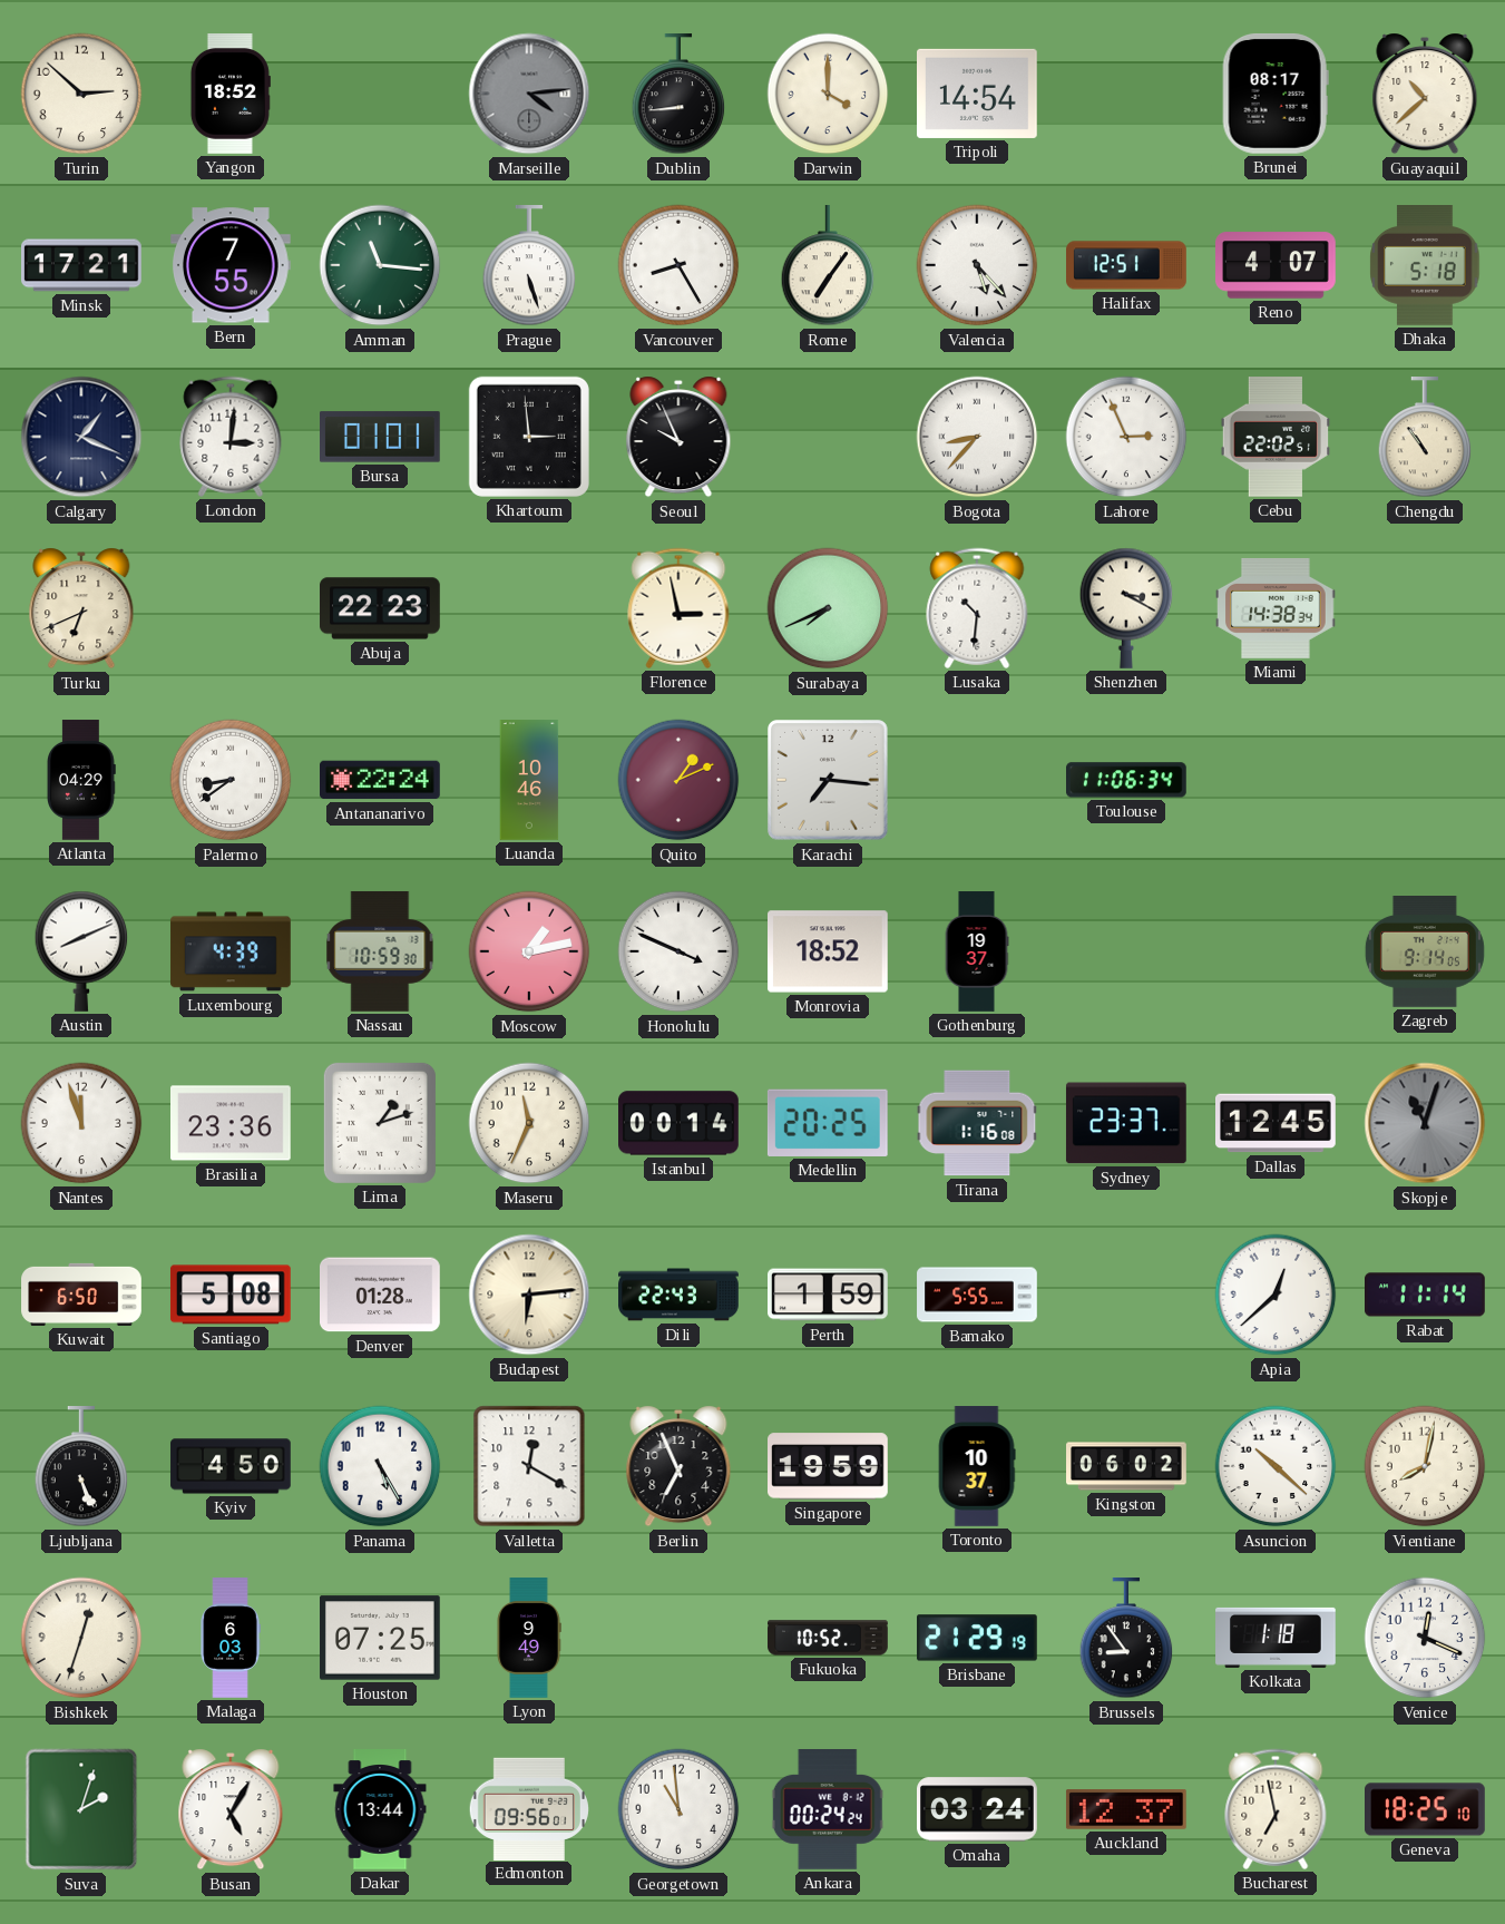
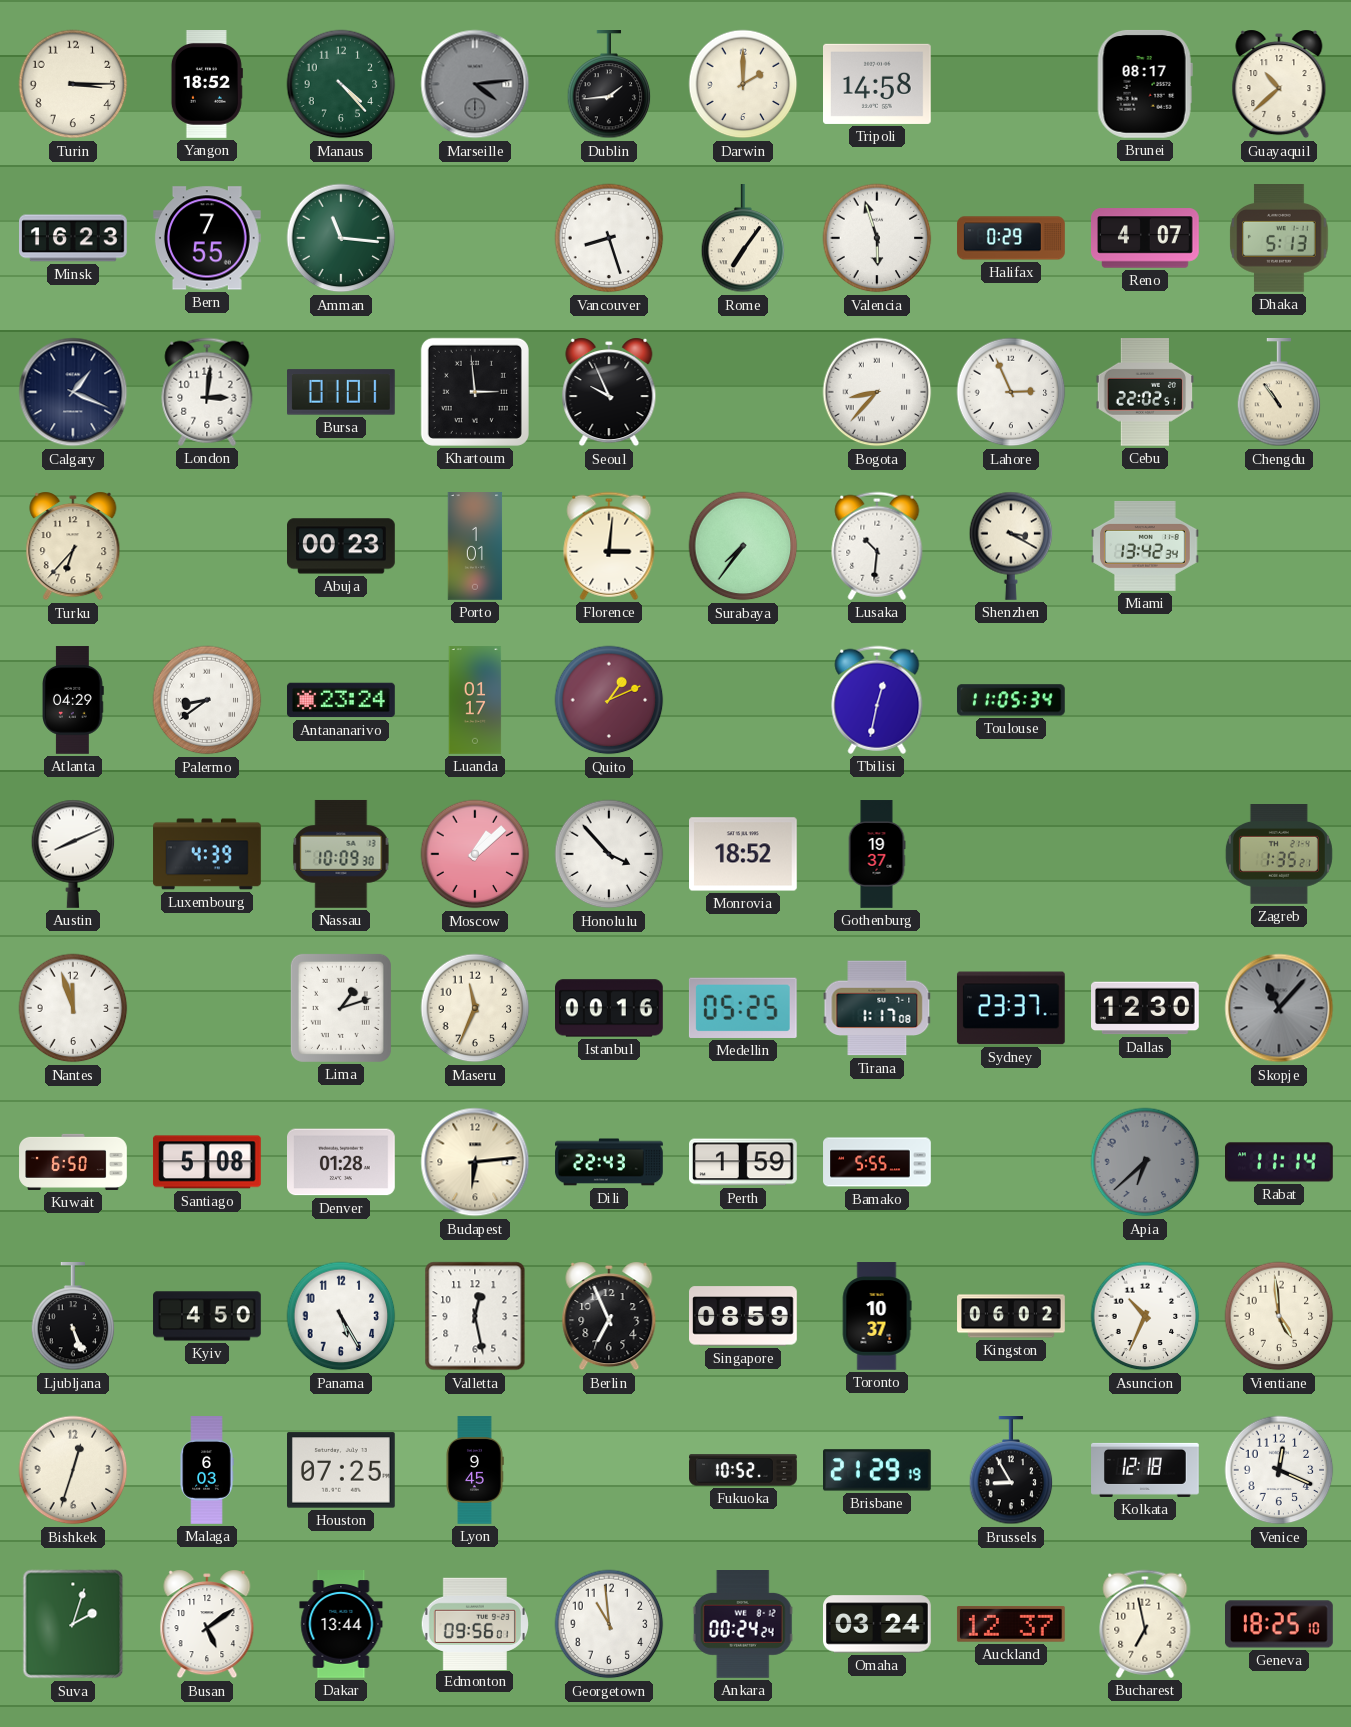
Turin: 2:52 -> 3:15 (73, 84)
Manaus: none -> 4:23 (341, 84)
Dublin: 8:44 -> 1:44 (609, 85)
Darwin: 4:00 -> 2:00 (743, 84)
Tripoli: 14:54 -> 14:58 (878, 84)
Minsk: 17:21 -> 16:23 (74, 238)
Prague: 5:27 -> none (529, 266)
Vancouver: 8:25 -> 8:27 (609, 238)
Valencia: 5:23 -> 5:57 (877, 238)
Halifax: 12:51 -> 0:29 (1011, 238)
Dhaka: 5:18 -> 5:13 (1279, 239)
Turku: 6:41 -> 6:37 (73, 546)
Abuja: 22:23 -> 00:23 (342, 546)
Porto: none -> 1:01 (475, 546)
Florence: 2:58 -> 3:01 (609, 546)
Surabaya: 7:41 -> 7:36 (743, 546)
Miami: 14:38 -> 13:42 (1146, 546)
Antananarivo: 22:24 -> 23:24 (342, 700)
Luanda: 10:46 -> 01:17 (475, 700)
Karachi: 7:16 -> none (828, 780)
Tbilisi: none -> 12:32 (877, 700)
Toulouse: 11:06 -> 11:05 (1012, 700)
Nassau: 10:59 -> 10:09 (341, 854)
Moscow: 1:13 -> 1:08 (475, 854)
Honolulu: 3:49 -> 3:53 (609, 854)
Zagreb: 9:14 -> 1:35 (1279, 855)
Brasilia: 23:36 -> none (232, 1123)
Istanbul: 00:14 -> 00:16 (610, 1008)
Medellin: 20:25 -> 05:25 (743, 1008)
Tirana: 1:16 -> 1:17 (877, 1008)
Dallas: 12:45 -> 12:30 (1146, 1008)
Skopje: 11:03 -> 11:07 (1279, 1008)
Apia: 12:38 -> 6:38 (1145, 1162)
Apia dial: white -> grey (1145, 1162)
Valletta: 12:20 -> 12:28 (475, 1316)
Singapore: 19:59 -> 08:59 (744, 1316)
Asuncion: 10:22 -> 10:34 (1145, 1316)
Vientiane: 8:02 -> 4:59 (1279, 1316)
Lyon: 9:49 -> 9:45 (475, 1470)
Brussels: 8:54 -> 8:55 (1011, 1471)
Kolkata: 1:18 -> 12:18 (1145, 1470)
Busan: 5:05 -> 5:09 (207, 1624)
